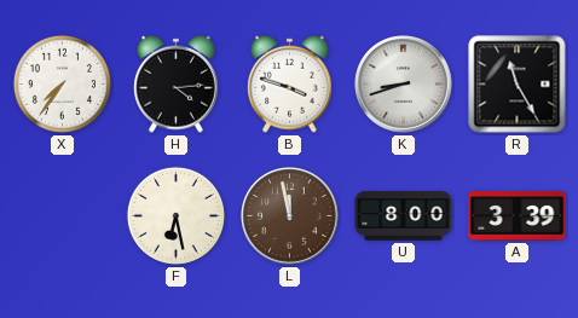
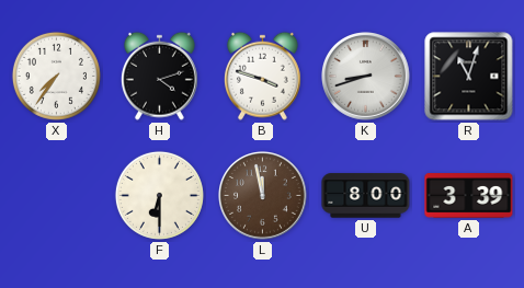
H: 4:14 -> 4:12 (159, 76)
R: 11:25 -> 11:03 (469, 77)
F: 6:28 -> 6:30 (159, 195)
